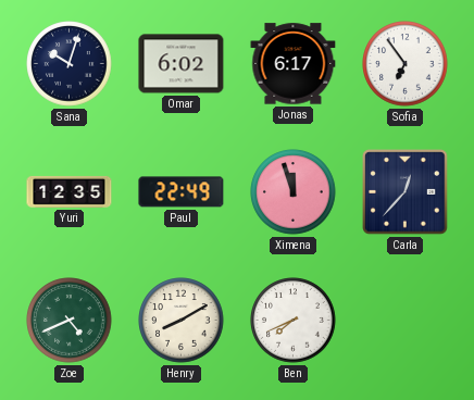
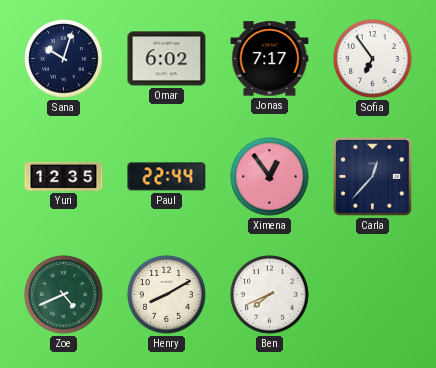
Jonas: 6:17 -> 7:17 (270, 59)
Paul: 22:49 -> 22:44 (167, 177)
Ximena: 11:57 -> 12:54 (270, 177)
